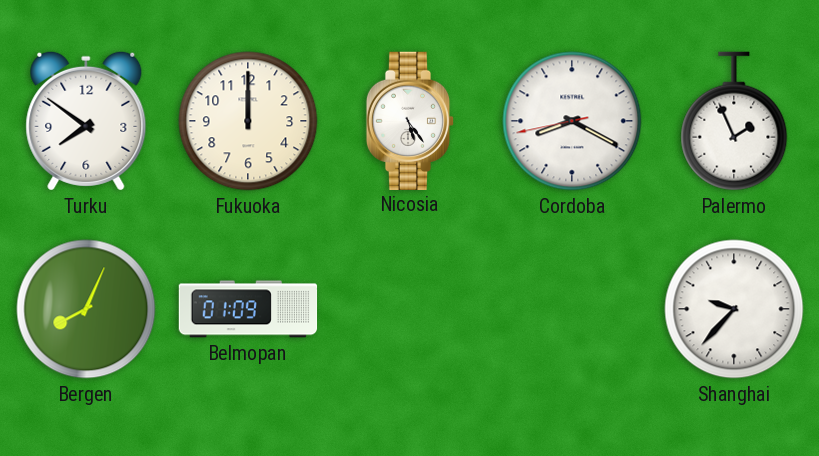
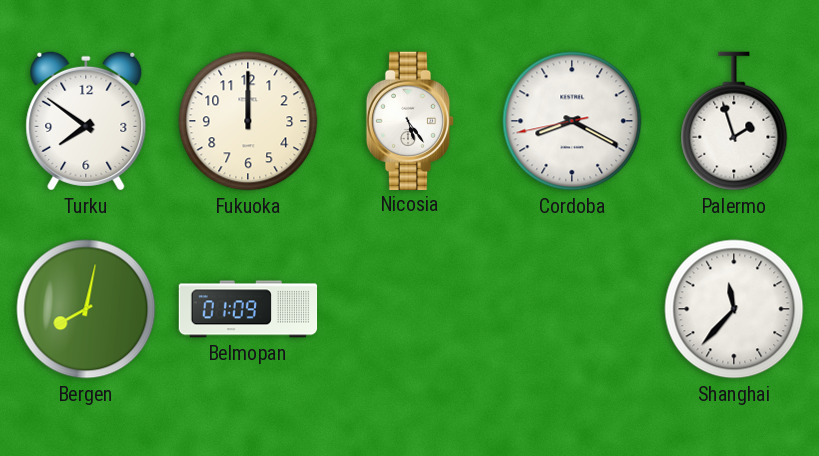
Palermo: 1:56 -> 1:57 (734, 121)
Bergen: 8:04 -> 8:02 (86, 309)
Shanghai: 9:37 -> 11:37 (734, 309)
